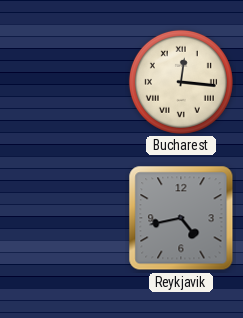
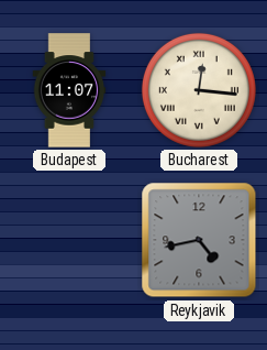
Budapest: none -> 11:07 (69, 90)
